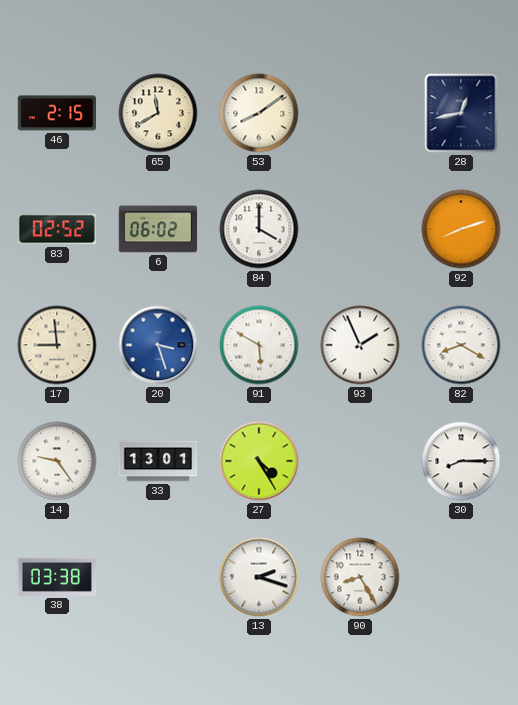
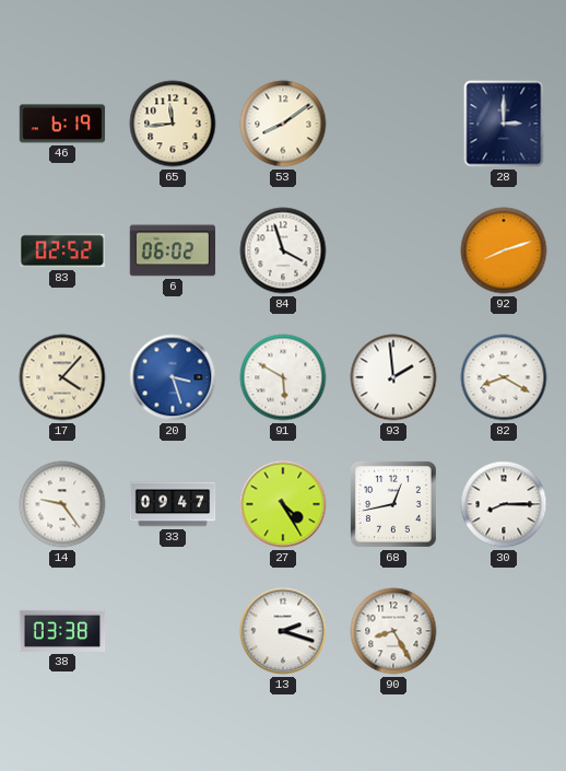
46: 2:15 -> 6:19 (62, 124)
65: 11:40 -> 11:44 (173, 124)
28: 12:43 -> 3:00 (504, 124)
84: 4:00 -> 3:57 (283, 250)
17: 8:59 -> 4:07 (62, 377)
93: 1:56 -> 1:59 (393, 377)
33: 13:01 -> 09:47 (173, 504)
68: none -> 12:43 (394, 505)
